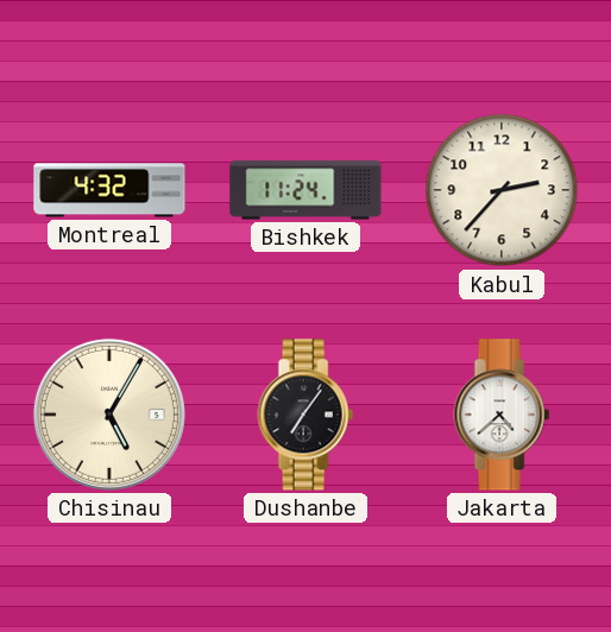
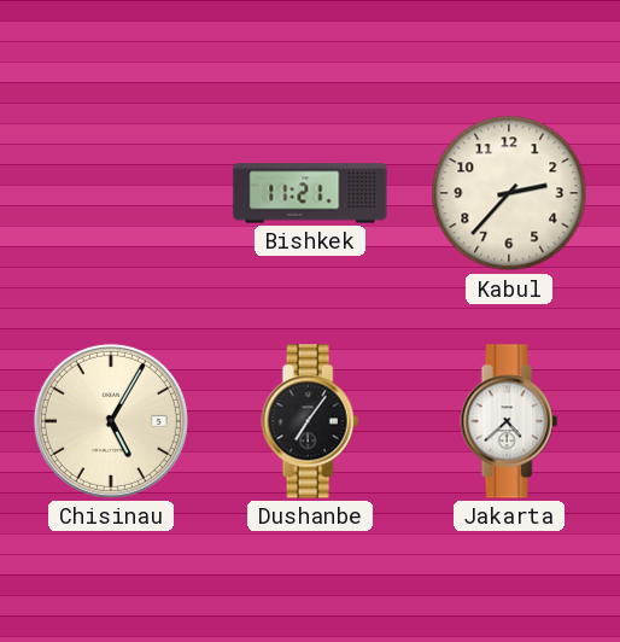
Montreal: 4:32 -> none (109, 190)
Bishkek: 11:24 -> 11:21 (310, 193)
